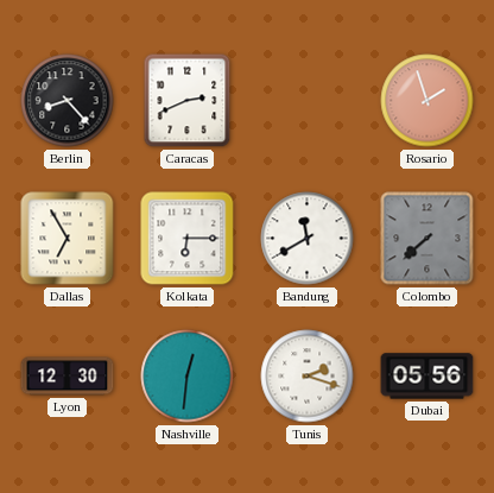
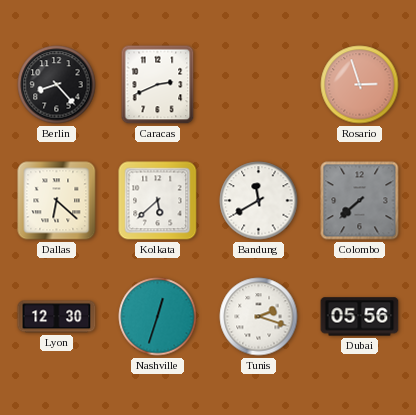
Rosario: 1:57 -> 2:57 (360, 85)
Dallas: 6:55 -> 6:22 (57, 201)
Kolkata: 6:15 -> 5:38 (158, 201)
Nashville: 12:31 -> 12:33 (158, 317)
